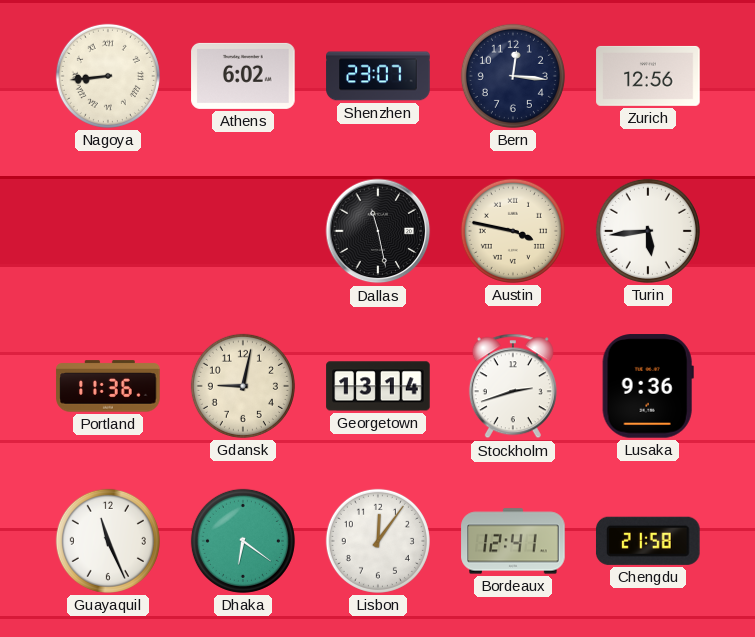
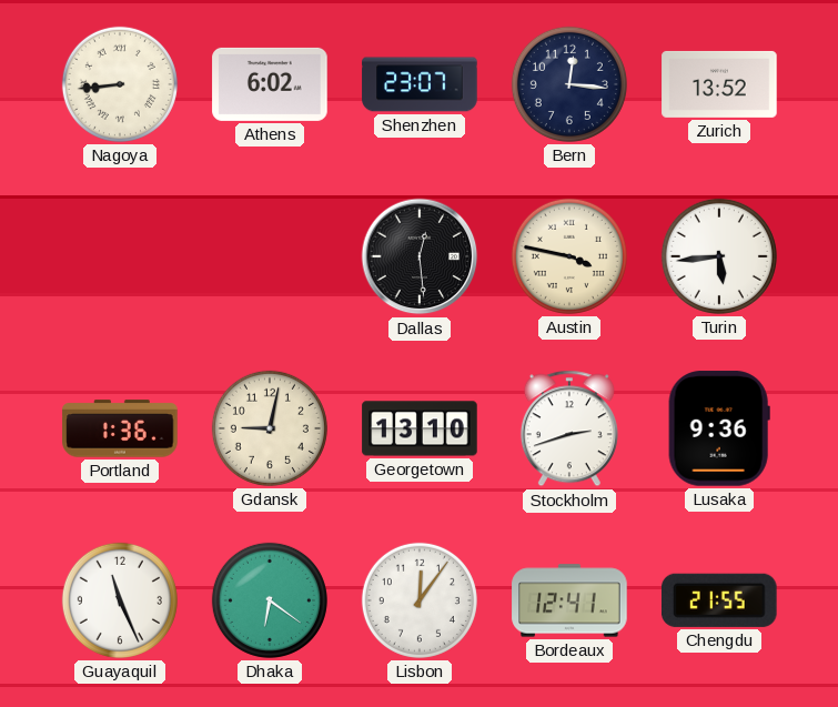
Zurich: 12:56 -> 13:52 (719, 84)
Dallas: 11:28 -> 12:29 (420, 256)
Portland: 11:36 -> 1:36 (120, 428)
Georgetown: 13:14 -> 13:10 (420, 428)
Chengdu: 21:58 -> 21:55 (719, 600)
